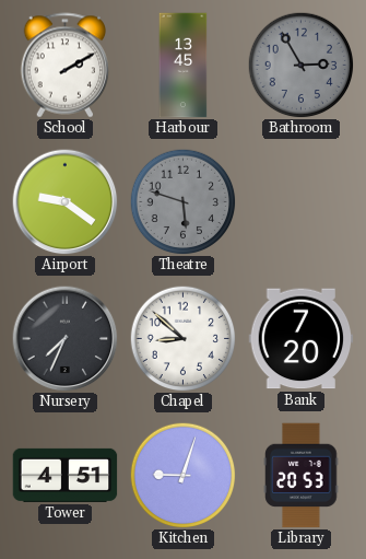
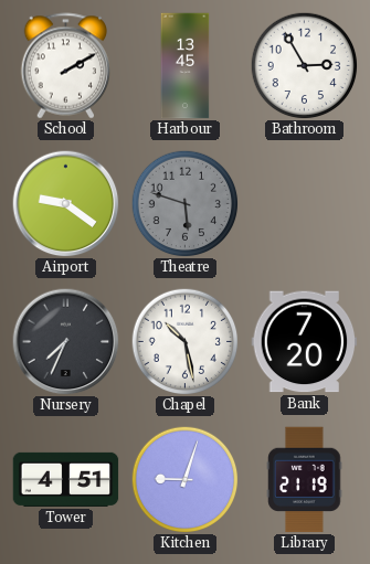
Bathroom dial: grey -> white (304, 65)
Chapel: 8:52 -> 10:28 (184, 341)
Library: 20:53 -> 21:19 (305, 480)
